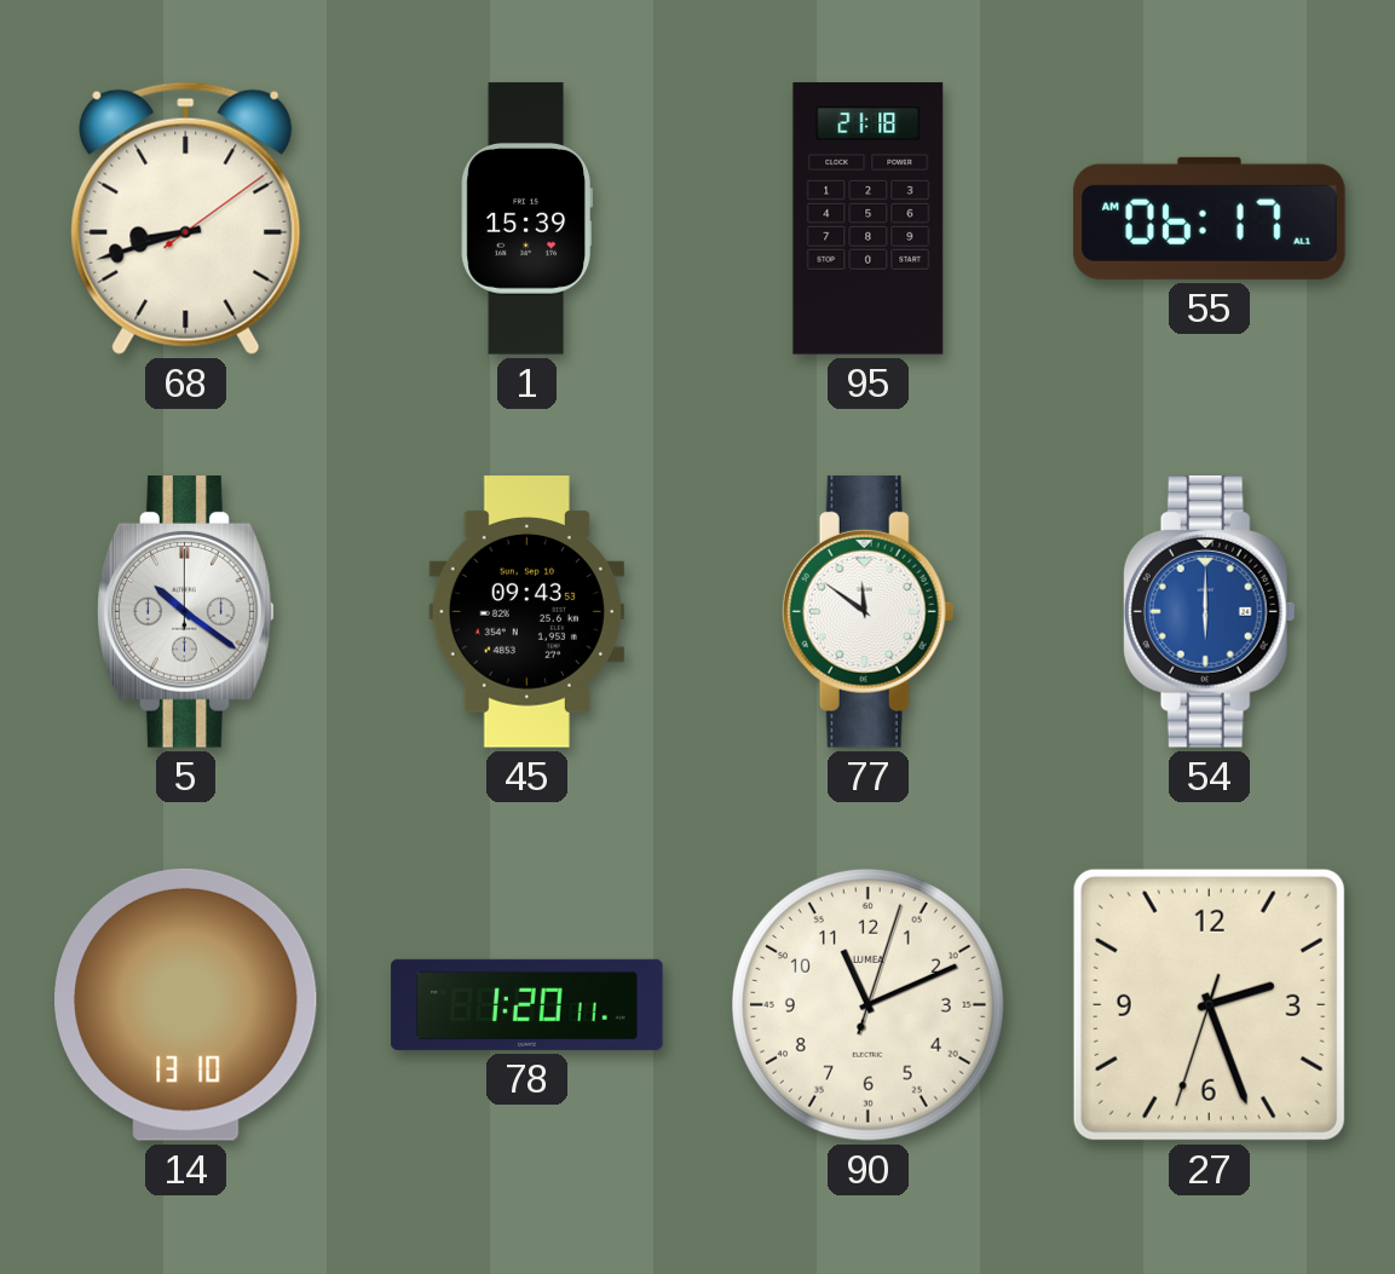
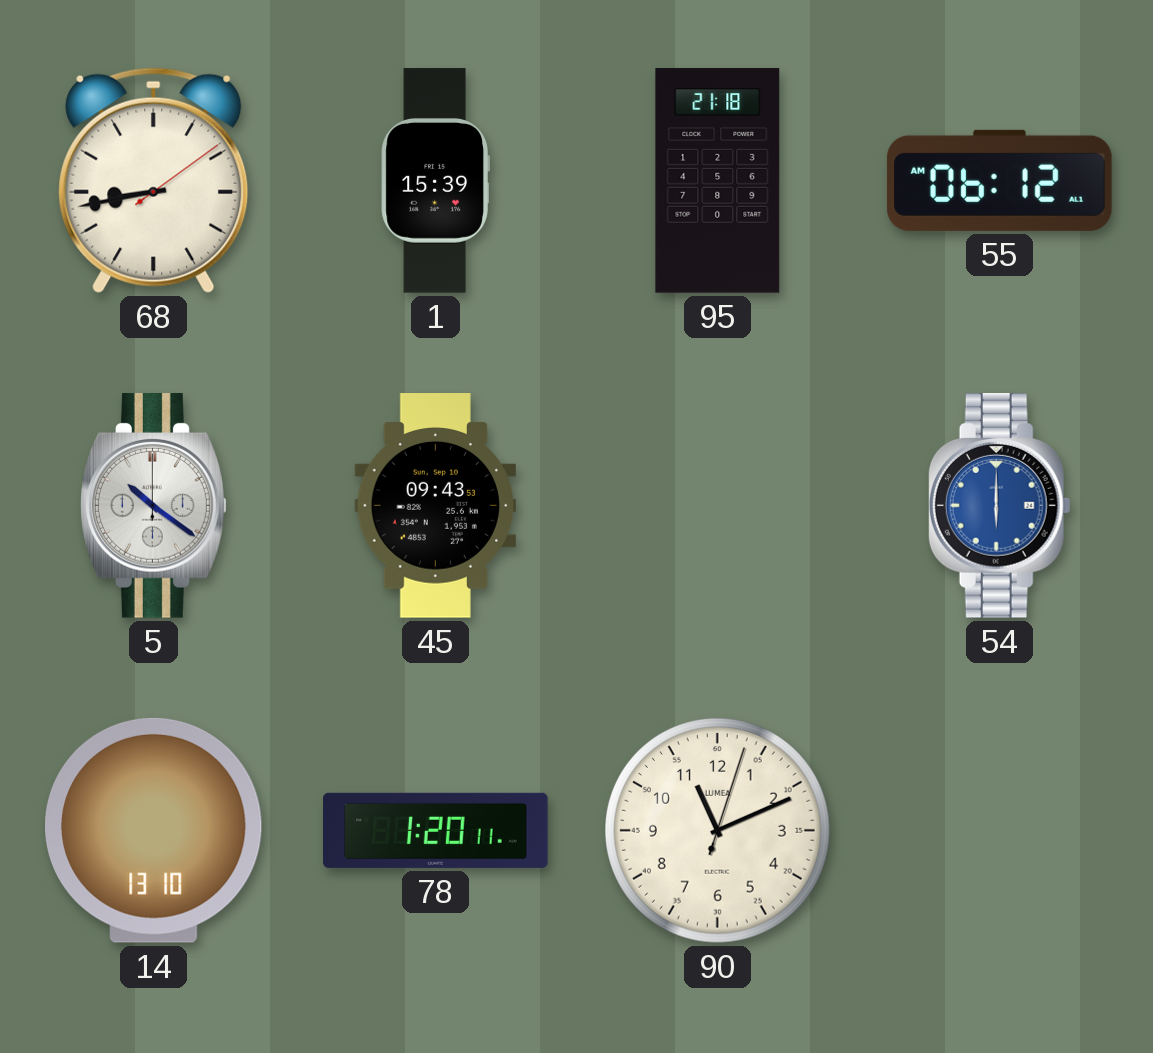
68: 8:42 -> 8:43 (154, 180)
55: 06:17 -> 06:12 (1000, 180)
77: 11:51 -> none (867, 612)
27: 2:26 -> none (1209, 1004)
